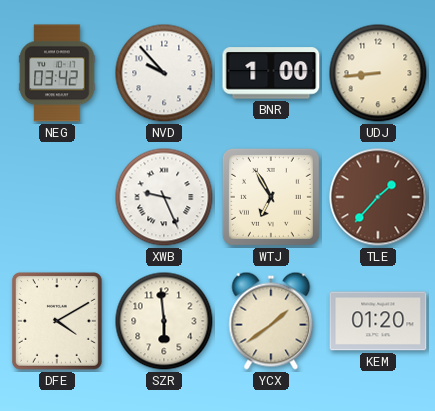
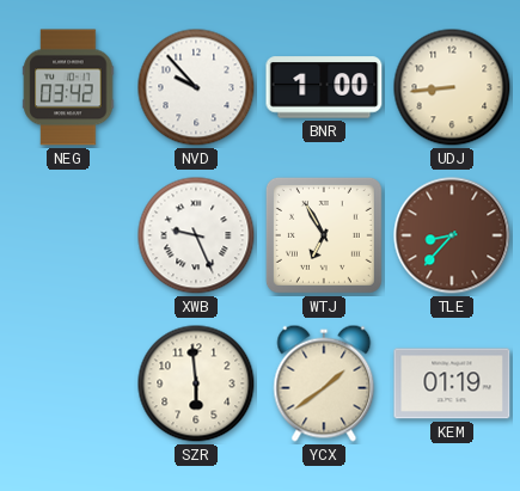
TLE: 1:37 -> 8:37 (452, 235)
DFE: 4:10 -> none (57, 321)
KEM: 01:20 -> 01:19 (452, 383)
